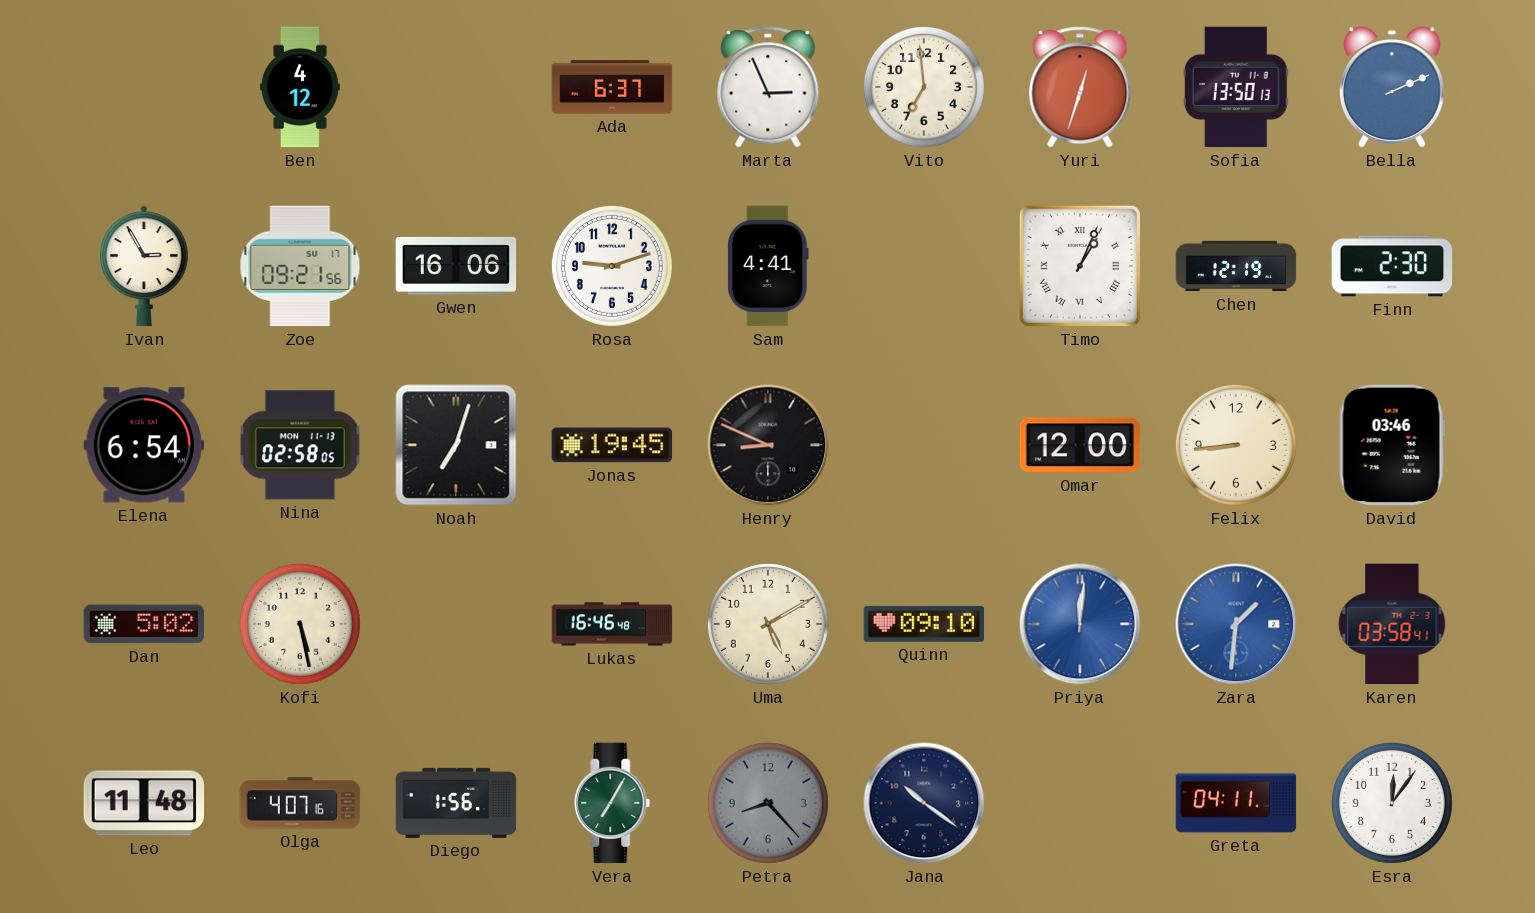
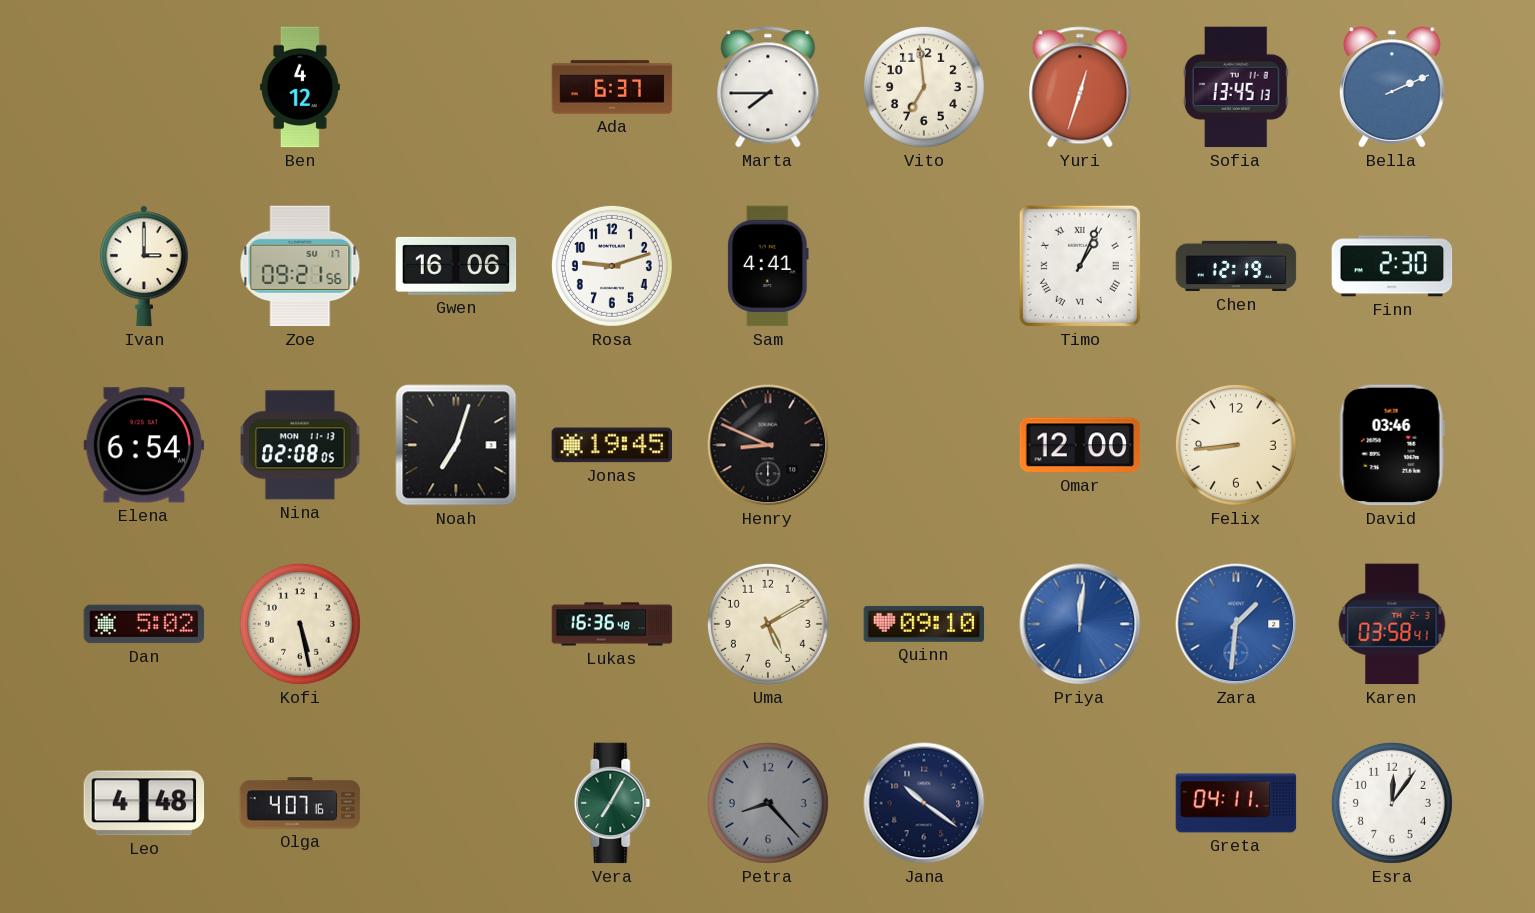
Marta: 2:56 -> 7:45 (768, 87)
Sofia: 13:50 -> 13:45 (1236, 87)
Ivan: 2:55 -> 3:00 (144, 266)
Nina: 02:58 -> 02:08 (300, 445)
Lukas: 16:46 -> 16:36 (612, 624)
Leo: 11:48 -> 4:48 (144, 803)
Diego: 1:56 -> none (456, 803)
